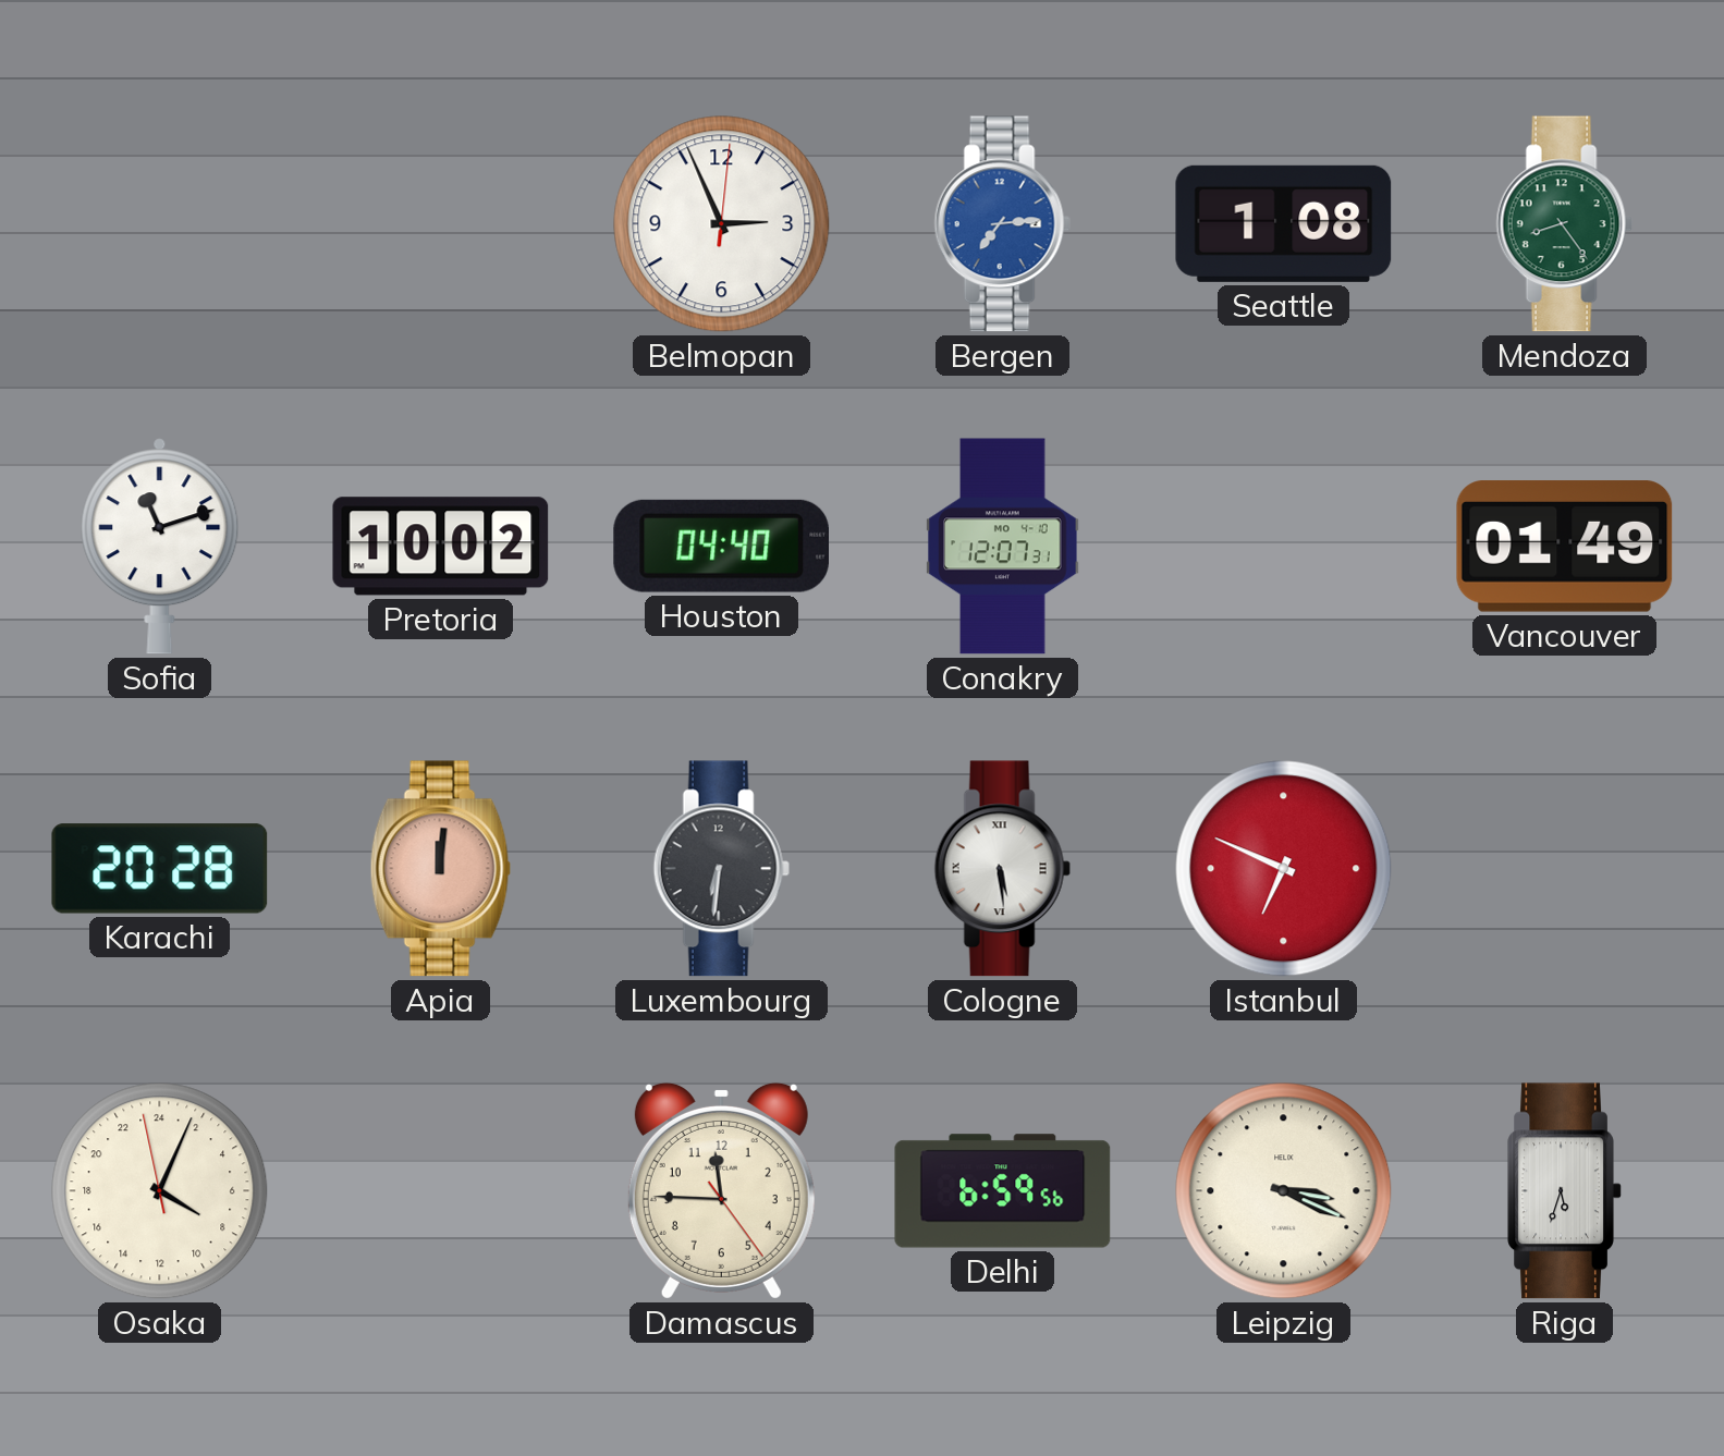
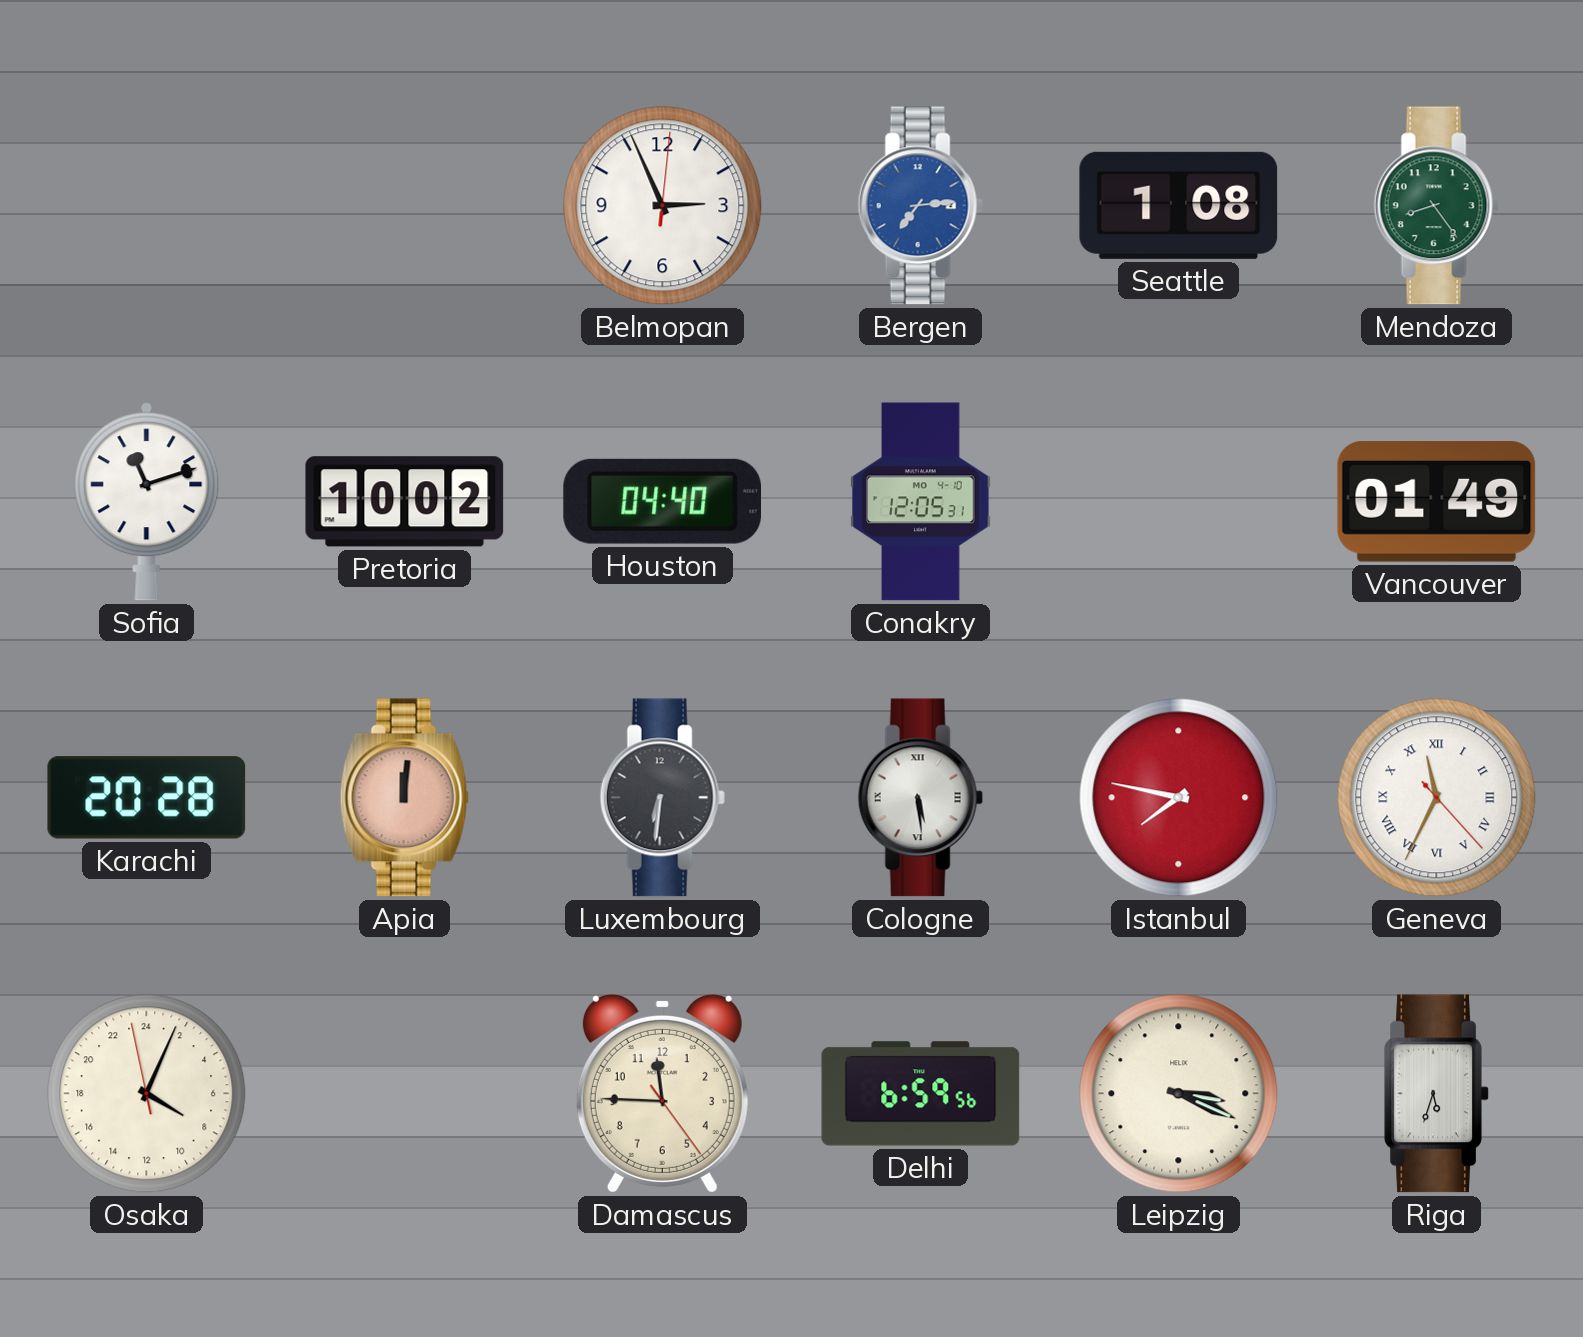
Conakry: 12:07 -> 12:05 (921, 502)
Istanbul: 6:49 -> 7:47 (1179, 798)
Geneva: none -> 11:34 (1437, 798)
